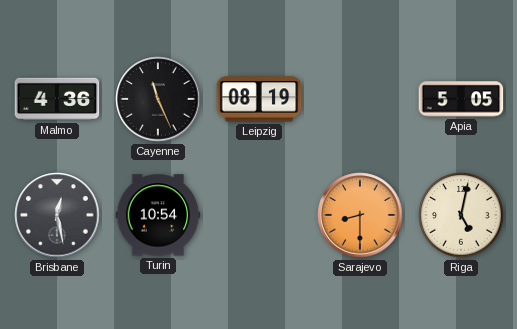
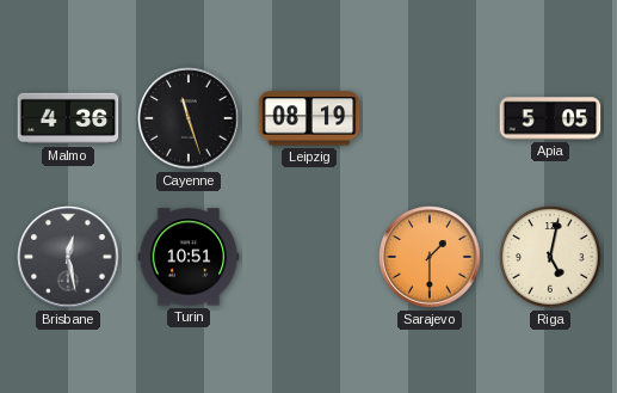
Cayenne: 11:26 -> 11:27 (189, 118)
Turin: 10:54 -> 10:51 (189, 257)
Sarajevo: 8:30 -> 1:30 (430, 257)
